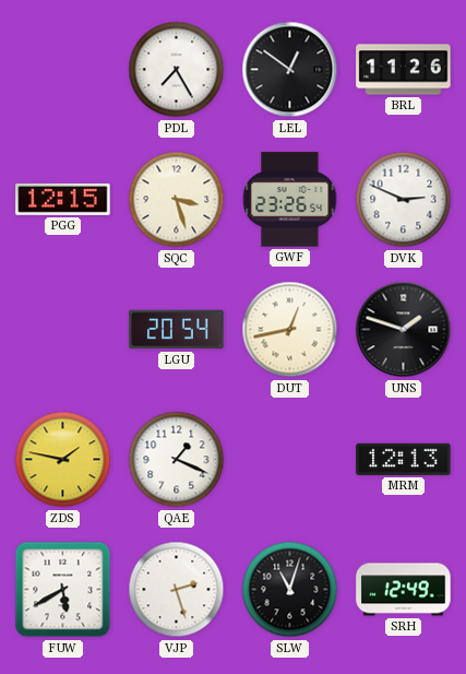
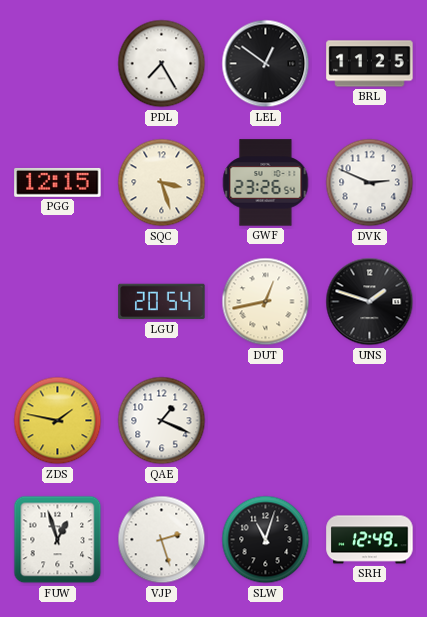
BRL: 11:26 -> 11:25 (370, 64)
MRM: 12:13 -> none (404, 459)
FUW: 5:40 -> 12:57 (58, 540)
